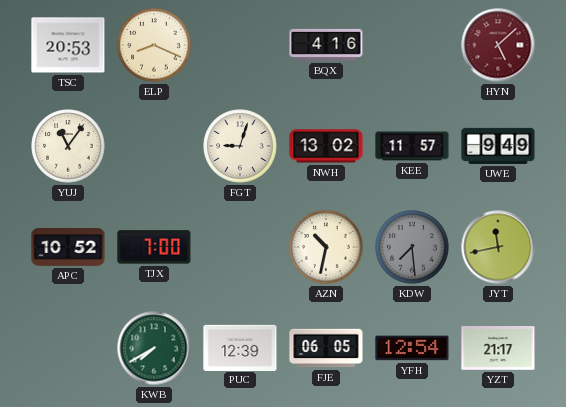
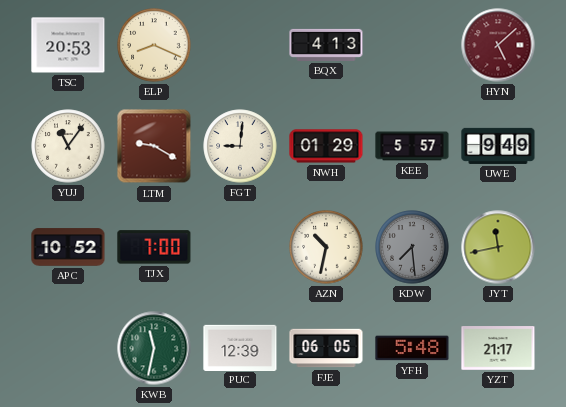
BQX: 4:16 -> 4:13 (326, 45)
LTM: none -> 9:20 (154, 146)
FGT: 9:03 -> 9:01 (240, 146)
NWH: 13:02 -> 01:29 (326, 146)
KEE: 11:57 -> 5:57 (412, 146)
KWB: 7:40 -> 11:32 (154, 348)
YFH: 12:54 -> 5:48 (412, 348)
